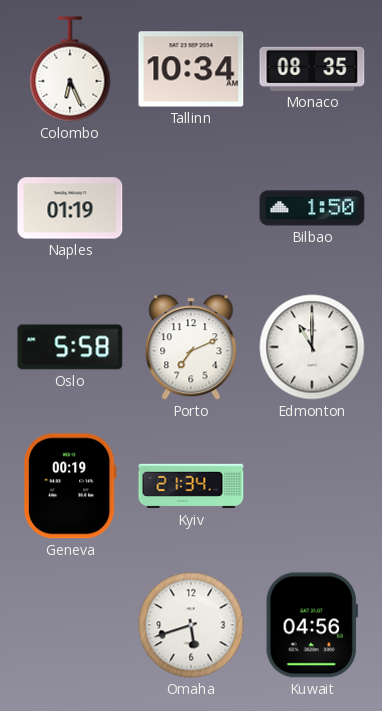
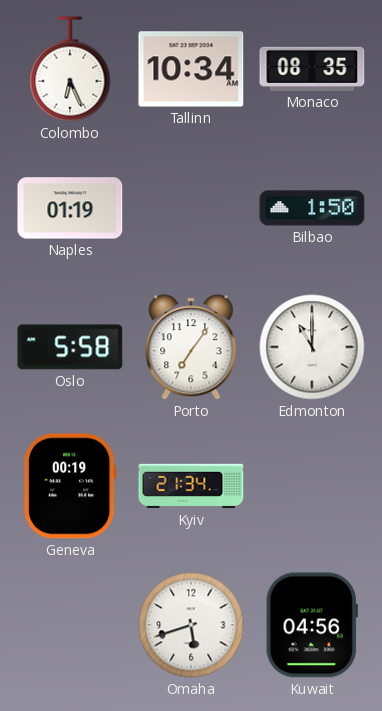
Porto: 7:11 -> 7:06 (191, 347)
